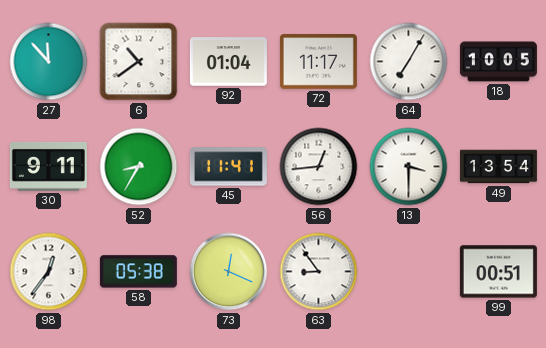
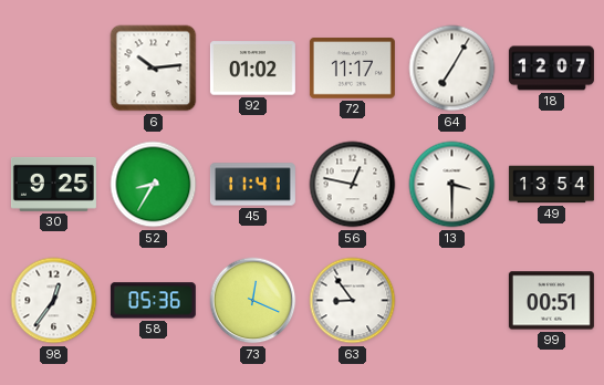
27: 11:53 -> none (49, 62)
6: 10:39 -> 10:14 (154, 69)
92: 01:04 -> 01:02 (252, 69)
18: 10:05 -> 12:07 (551, 69)
30: 9:11 -> 9:25 (53, 184)
56: 12:44 -> 12:47 (353, 185)
58: 05:38 -> 05:36 (153, 301)
